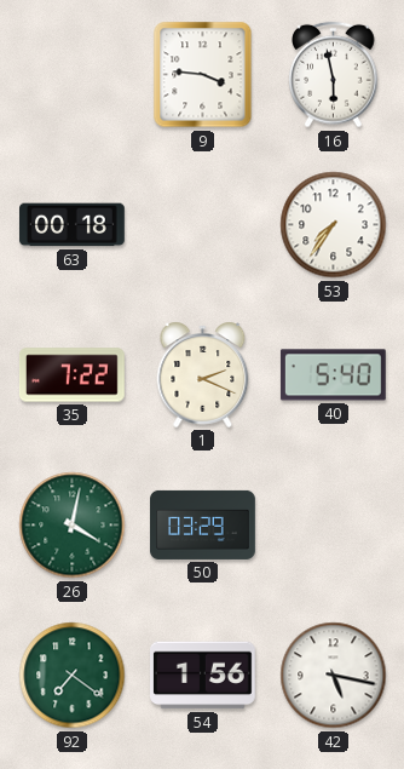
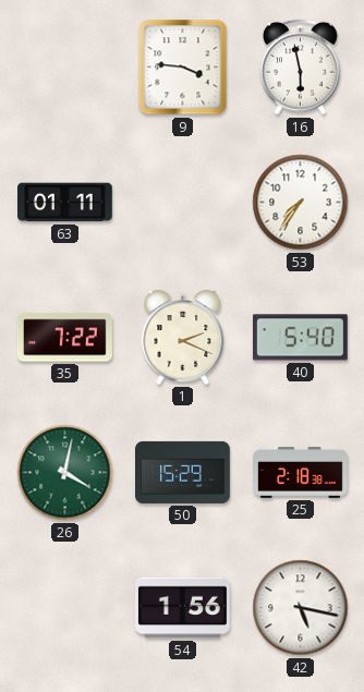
63: 00:18 -> 01:11 (65, 203)
50: 03:29 -> 15:29 (183, 472)
25: none -> 2:18 (301, 472)
92: 7:21 -> none (73, 676)
